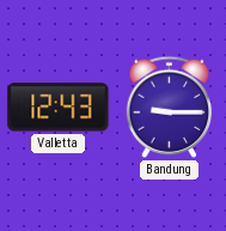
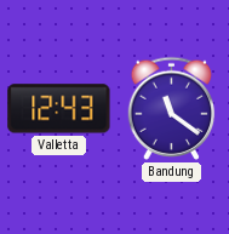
Bandung: 9:15 -> 11:21 (172, 108)
